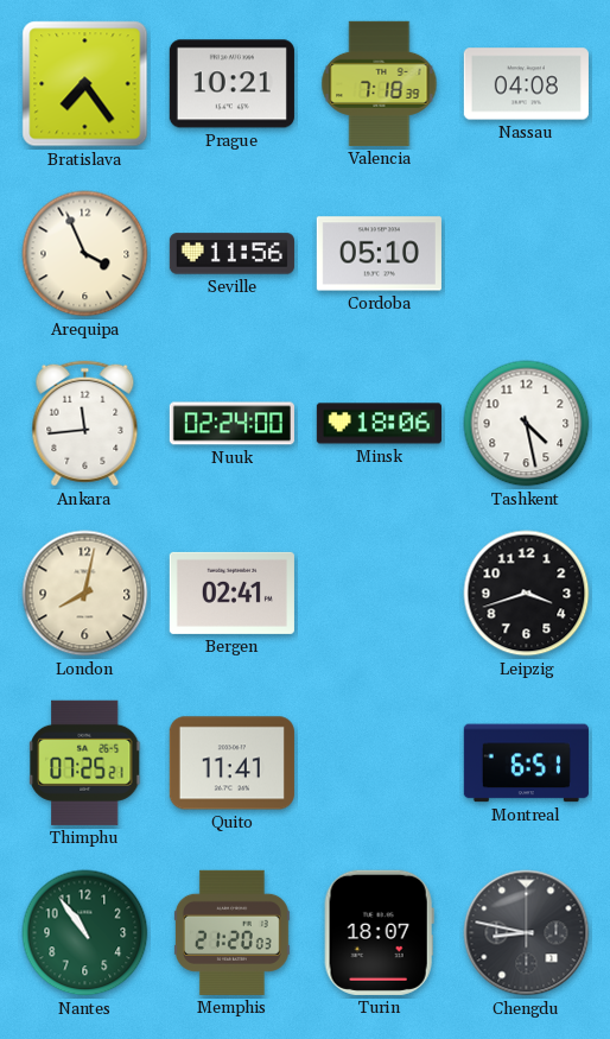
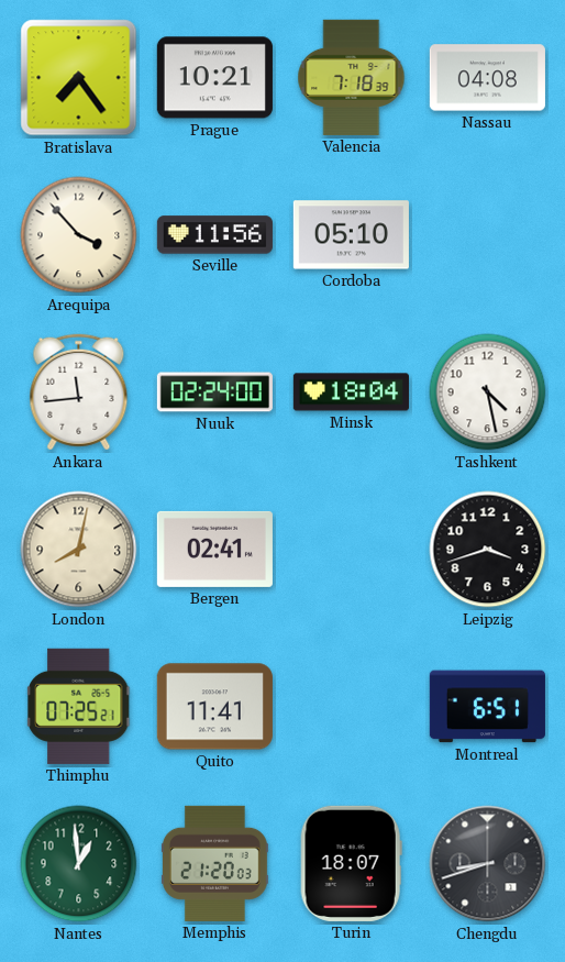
Arequipa: 3:56 -> 3:53 (79, 235)
Minsk: 18:06 -> 18:04 (351, 392)
Nantes: 10:54 -> 12:59 (79, 864)
Chengdu: 8:47 -> 8:42 (488, 864)
